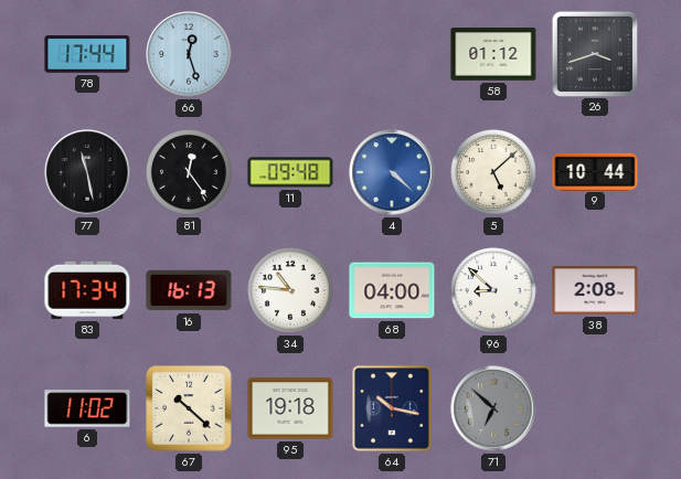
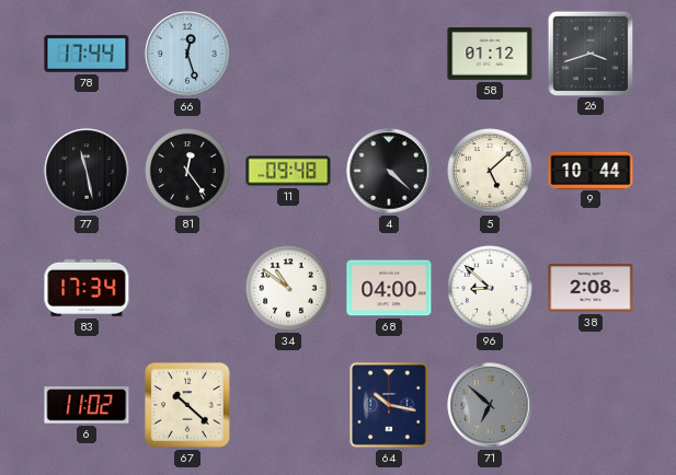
4 dial: blue -> black (389, 171)
16: 16:13 -> none (189, 290)
34: 10:46 -> 10:51 (288, 288)
95: 19:18 -> none (290, 408)
